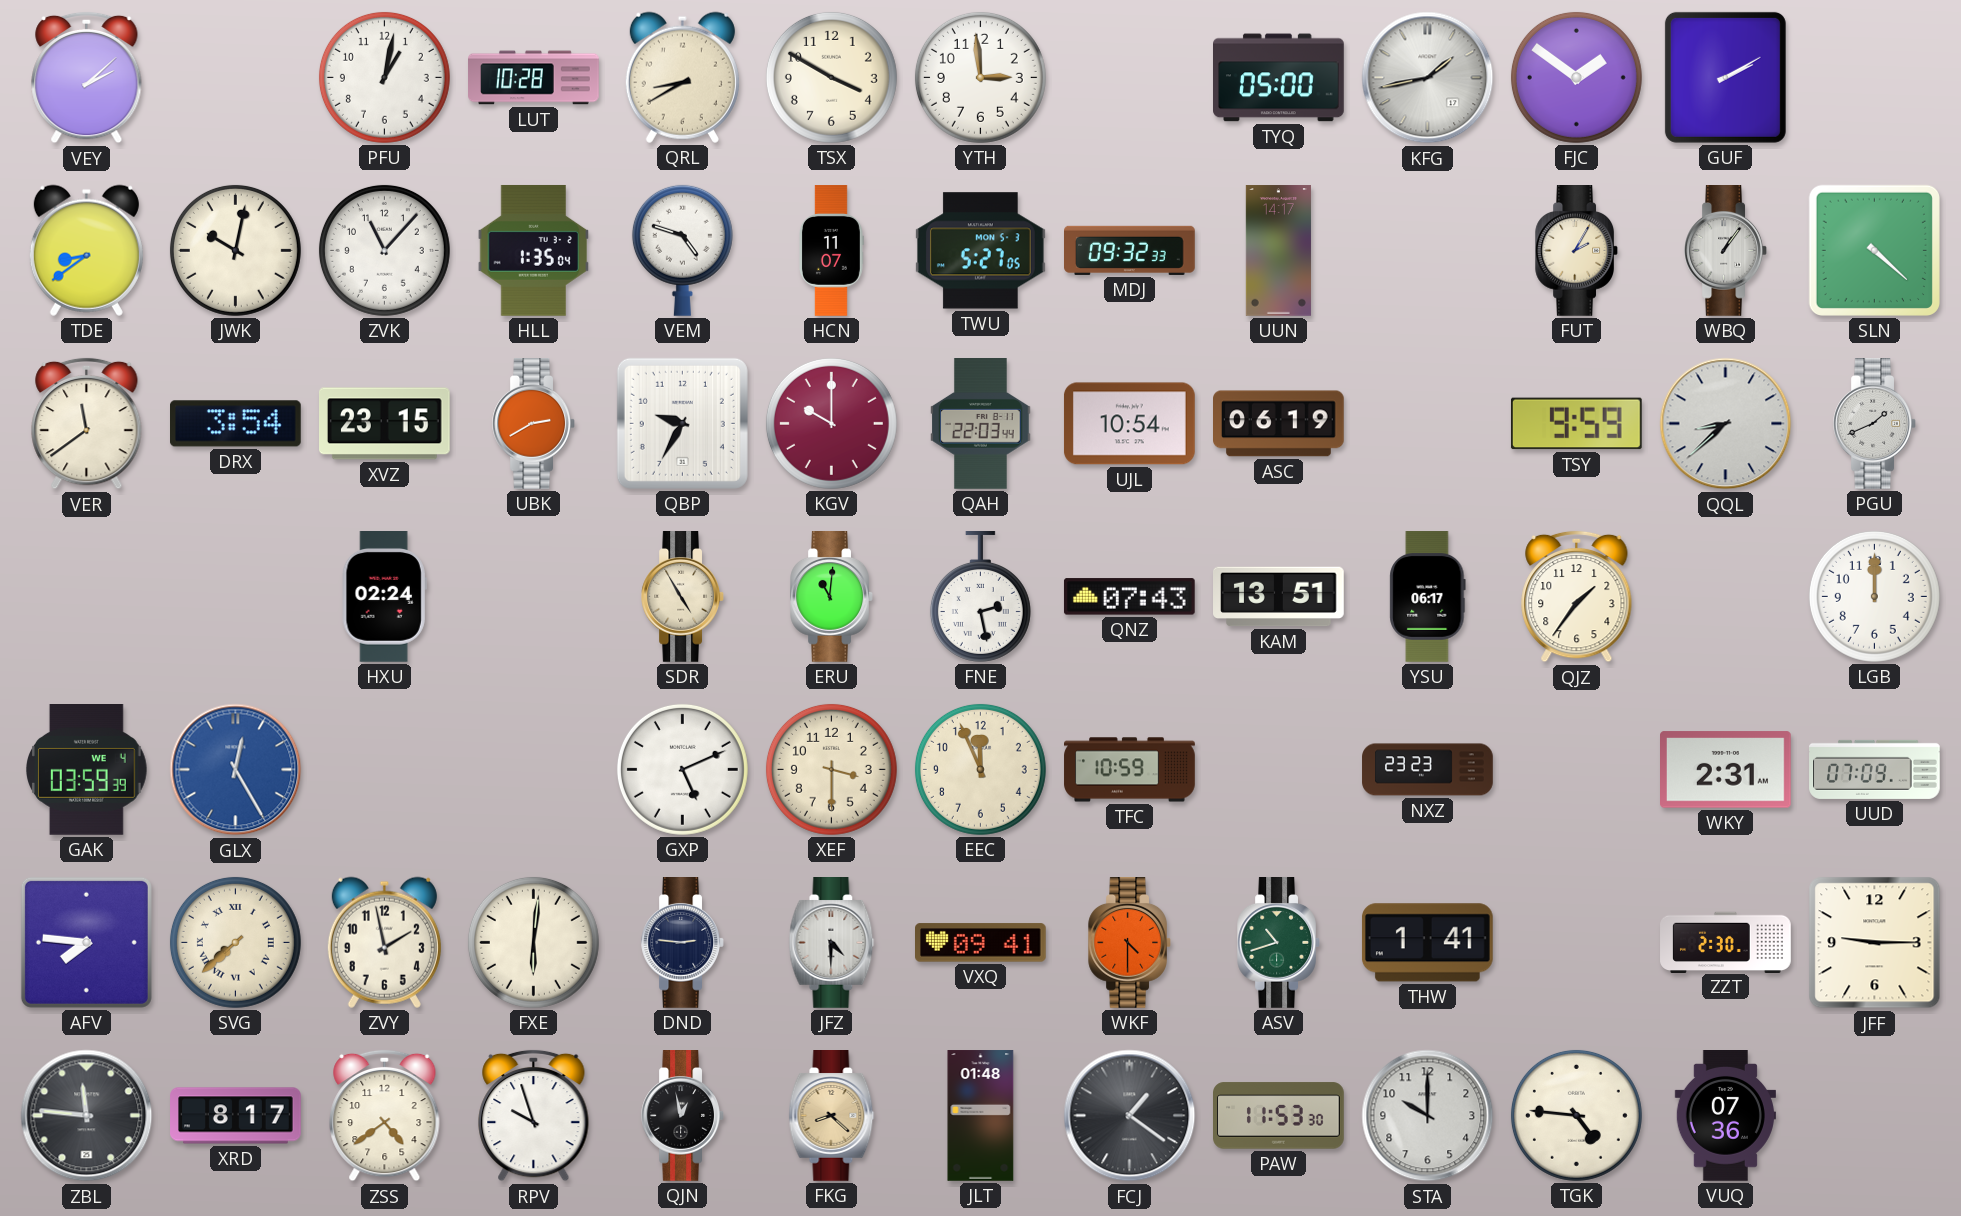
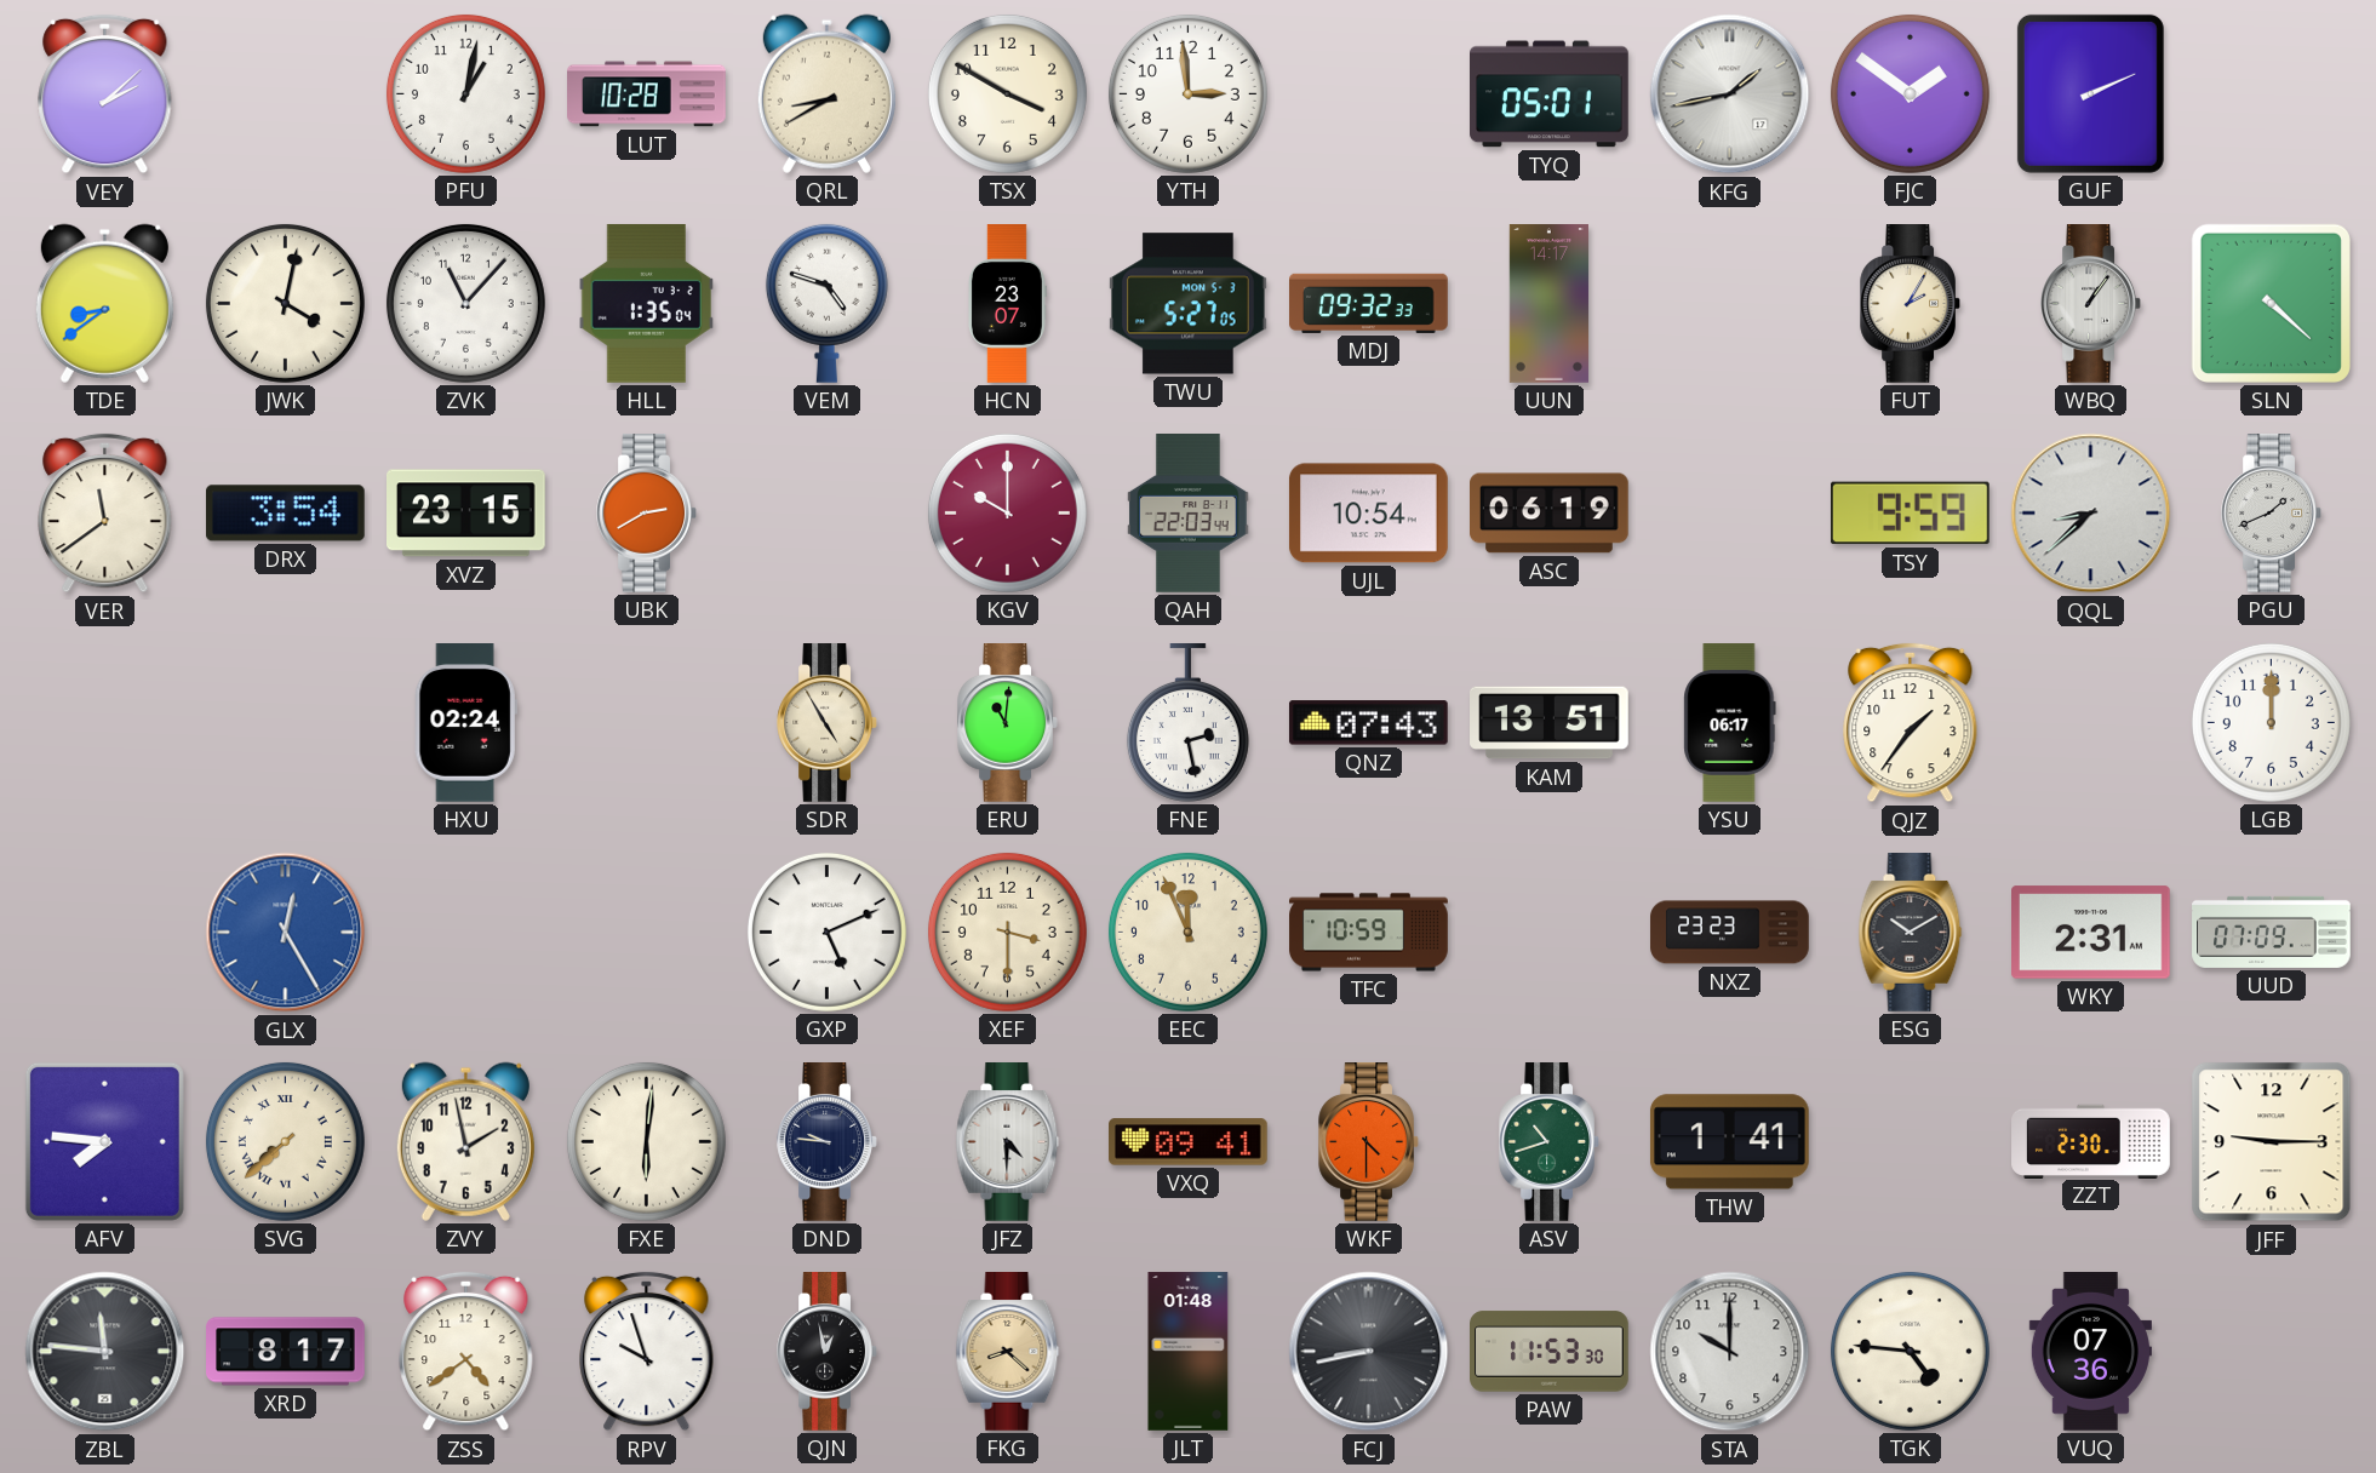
TYQ: 05:00 -> 05:01 (1550, 94)
GUF: 2:10 -> 2:11 (2090, 93)
JWK: 10:02 -> 4:02 (285, 303)
HCN: 11:07 -> 23:07 (1008, 304)
QBP: 9:35 -> none (682, 423)
GAK: 03:59 -> none (87, 770)
ESG: none -> 10:10 (1911, 933)
DND: 2:46 -> 9:46 (826, 1142)
FCJ: 1:21 -> 8:43 (1369, 1352)
